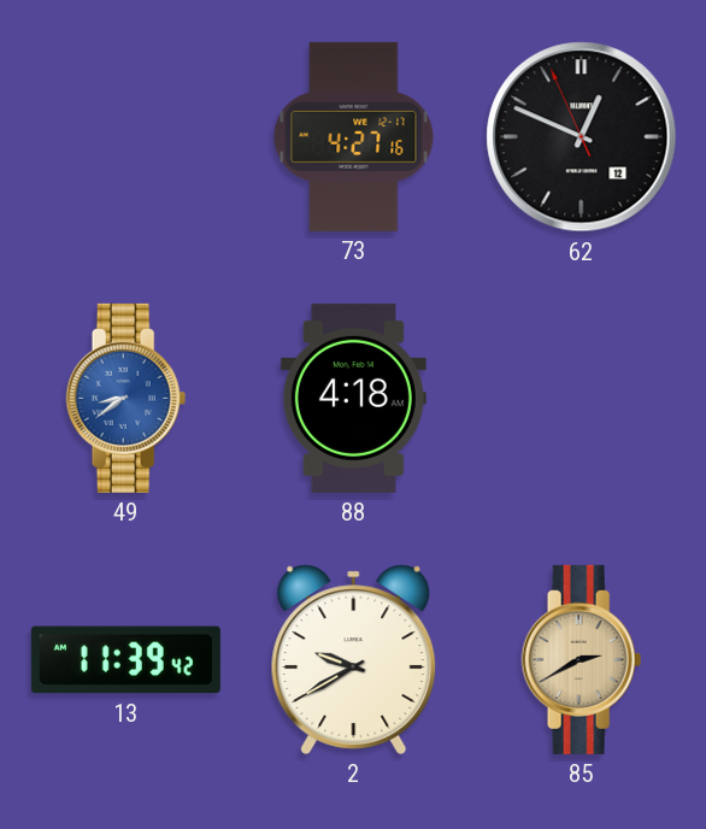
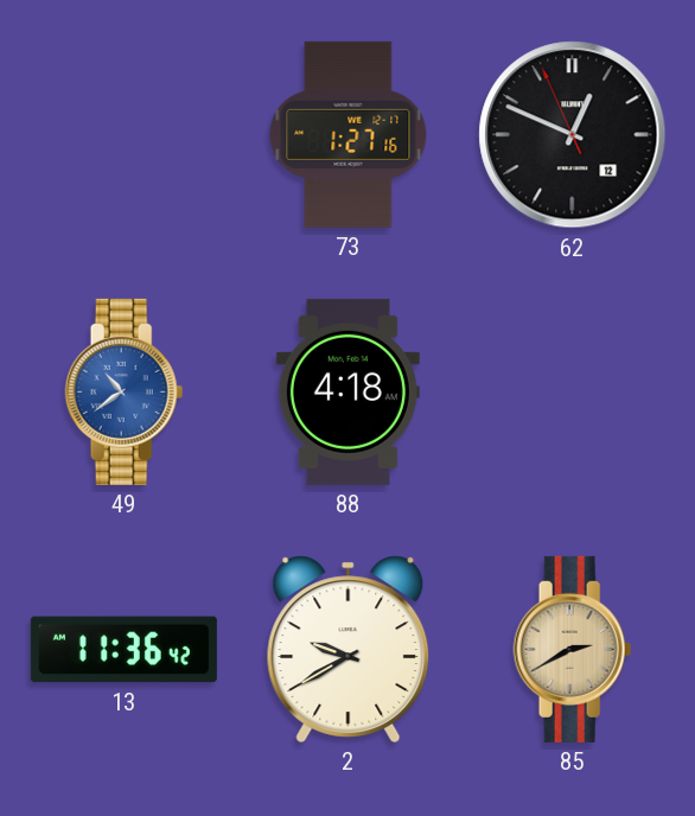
73: 4:27 -> 1:27 (349, 134)
49: 8:39 -> 10:39 (125, 391)
13: 11:39 -> 11:36 (123, 650)
